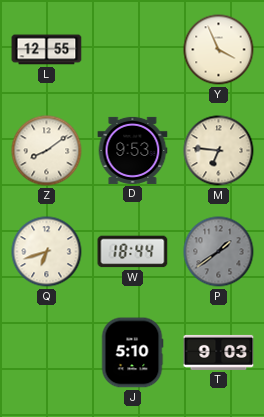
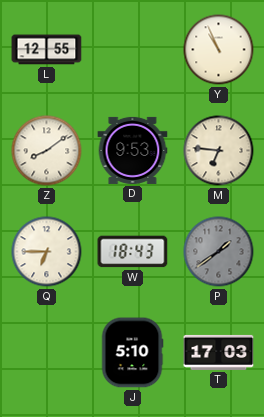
Y: 3:56 -> 10:56 (219, 50)
Q: 6:42 -> 6:45 (47, 252)
W: 18:44 -> 18:43 (133, 252)
T: 9:03 -> 17:03 (219, 352)
